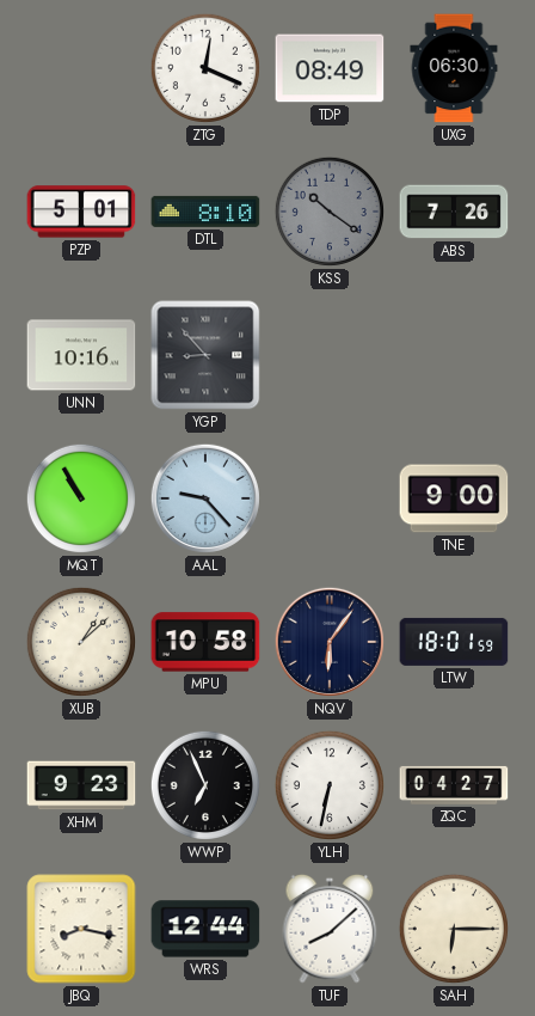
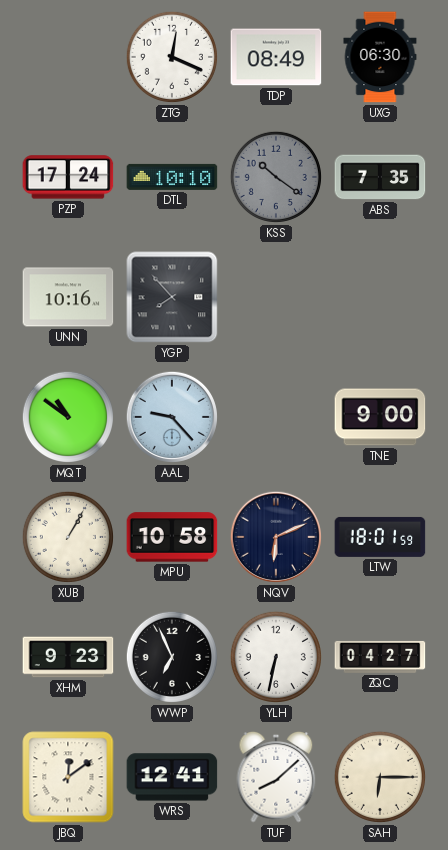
PZP: 5:01 -> 17:24 (68, 177)
DTL: 8:10 -> 10:10 (172, 177)
ABS: 7:26 -> 7:35 (380, 177)
YGP: 8:53 -> 7:53 (172, 297)
MQT: 10:55 -> 10:51 (68, 417)
XUB: 1:08 -> 1:05 (68, 537)
NQV: 6:06 -> 6:11 (276, 537)
JBQ: 8:17 -> 12:09 (68, 777)
WRS: 12:44 -> 12:41 (172, 777)
